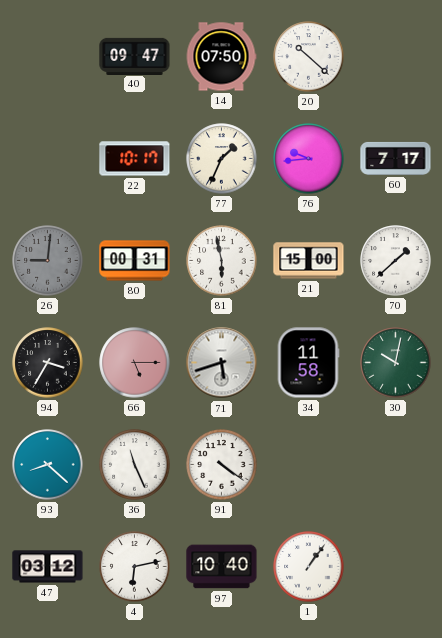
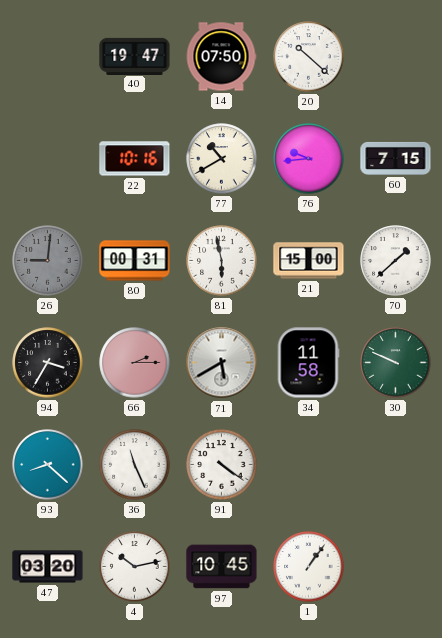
40: 09:47 -> 19:47 (135, 56)
22: 10:17 -> 10:16 (135, 159)
77: 1:34 -> 10:40 (222, 159)
60: 7:17 -> 7:15 (396, 158)
66: 5:15 -> 2:15 (135, 363)
71: 5:42 -> 5:40 (222, 363)
30: 10:02 -> 9:49 (396, 363)
47: 03:12 -> 03:20 (48, 567)
4: 6:13 -> 10:13 (135, 567)
97: 10:40 -> 10:45 (222, 567)
